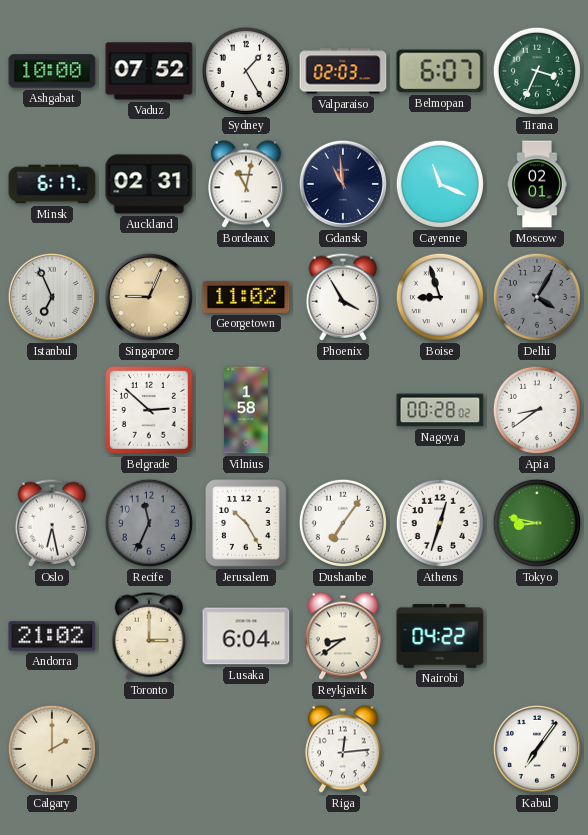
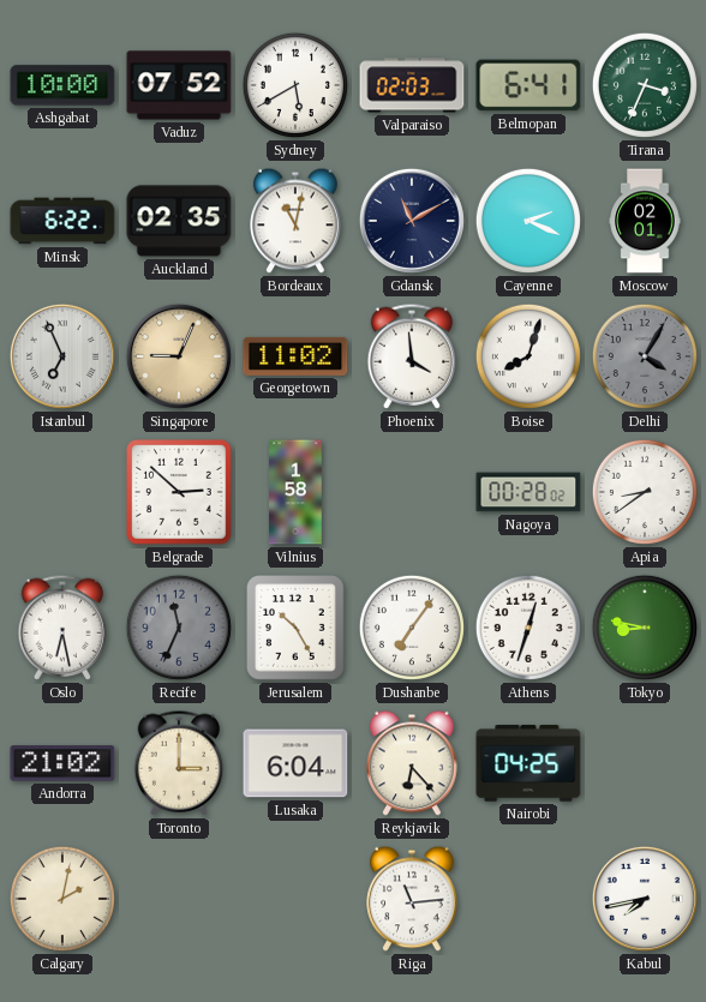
Sydney: 1:25 -> 5:40 (295, 85)
Belmopan: 6:07 -> 6:41 (528, 85)
Minsk: 6:17 -> 6:22 (62, 221)
Auckland: 02:31 -> 02:35 (179, 221)
Gdansk: 10:59 -> 11:10 (412, 221)
Cayenne: 11:19 -> 2:19 (528, 221)
Phoenix: 3:55 -> 3:59 (412, 356)
Boise: 8:57 -> 8:03 (528, 356)
Reykjavik: 8:39 -> 6:23 (412, 763)
Nairobi: 04:22 -> 04:25 (528, 763)
Calgary: 2:00 -> 2:02 (62, 899)
Riga: 12:14 -> 11:14 (412, 899)
Kabul: 7:06 -> 7:43 (645, 899)
